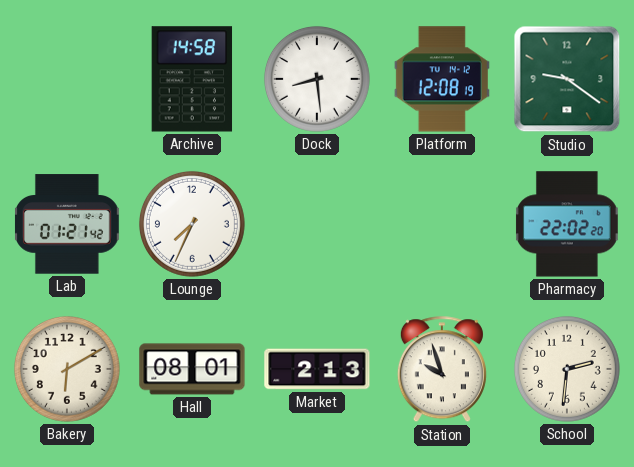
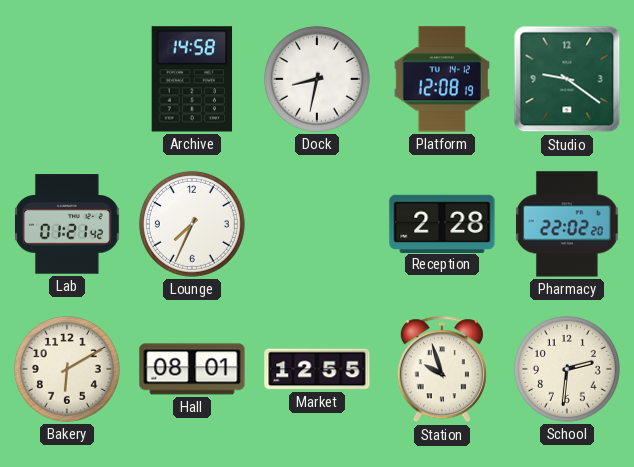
Dock: 8:29 -> 8:32 (317, 79)
Reception: none -> 2:28 (442, 223)
Market: 2:13 -> 12:55 (317, 369)
